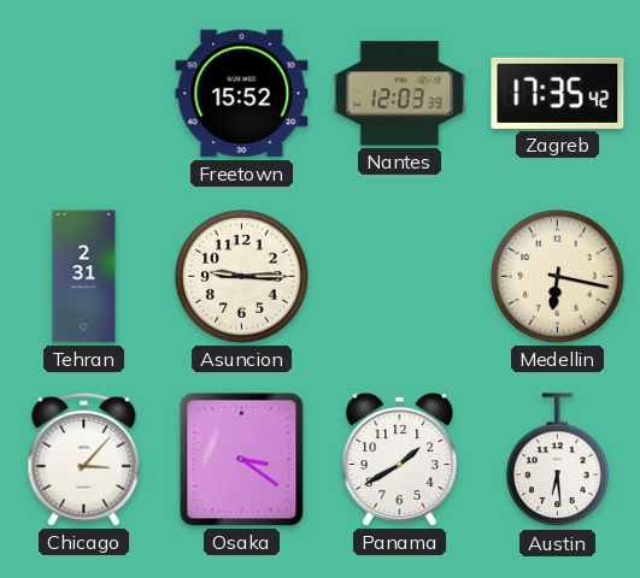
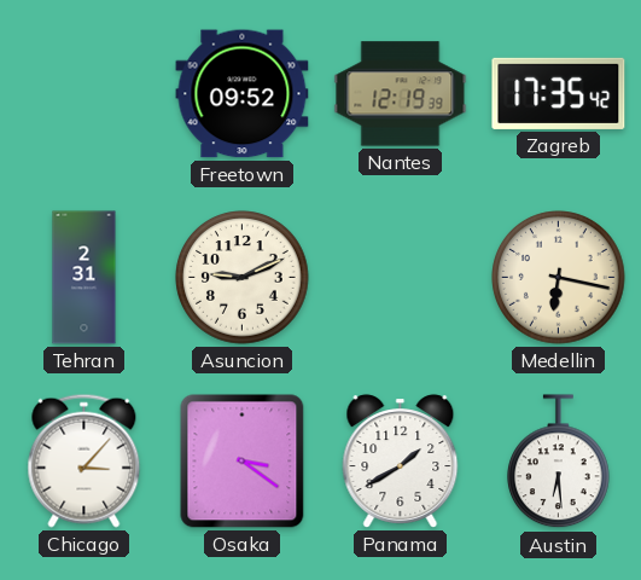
Freetown: 15:52 -> 09:52 (243, 94)
Nantes: 12:03 -> 12:19 (401, 94)
Asuncion: 9:15 -> 9:11 (243, 278)
